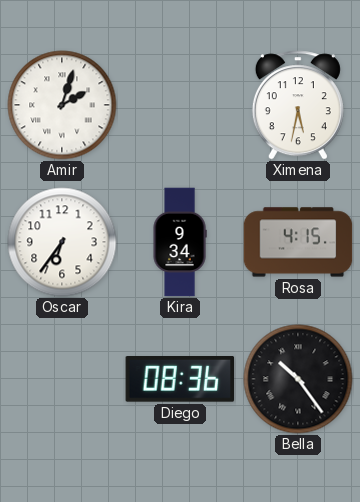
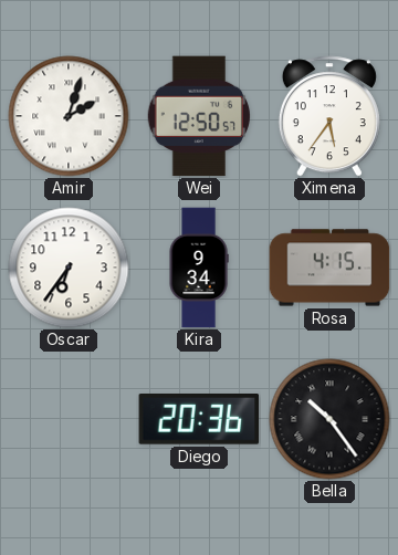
Wei: none -> 12:50 (198, 116)
Ximena: 5:32 -> 5:36 (329, 116)
Diego: 08:36 -> 20:36 (199, 420)
